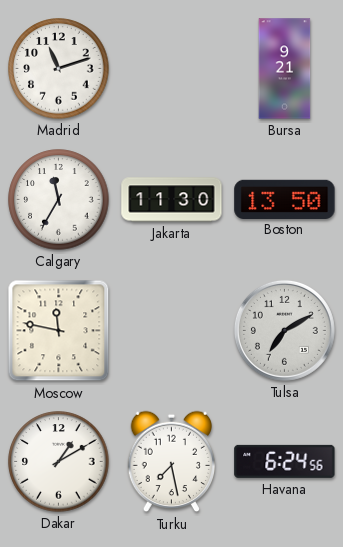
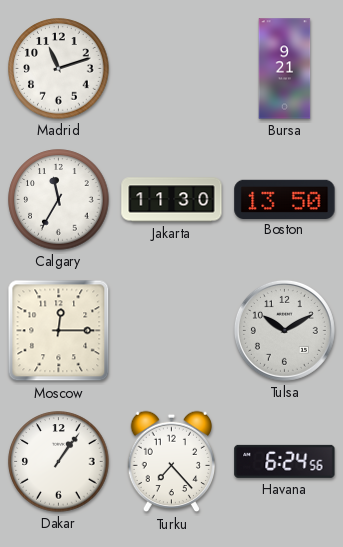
Moscow: 11:47 -> 12:15 (59, 331)
Tulsa: 7:10 -> 10:10 (284, 330)
Dakar: 1:10 -> 1:06 (59, 462)
Turku: 7:28 -> 7:23 (172, 462)
